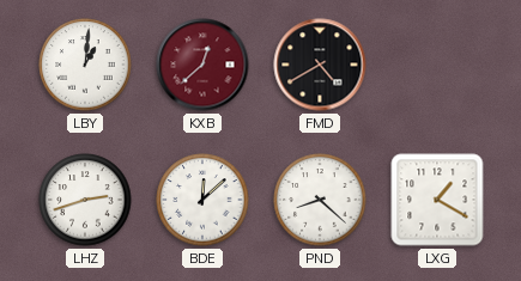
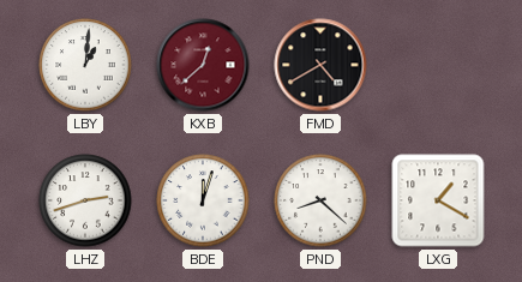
BDE: 12:08 -> 12:03 (203, 200)
